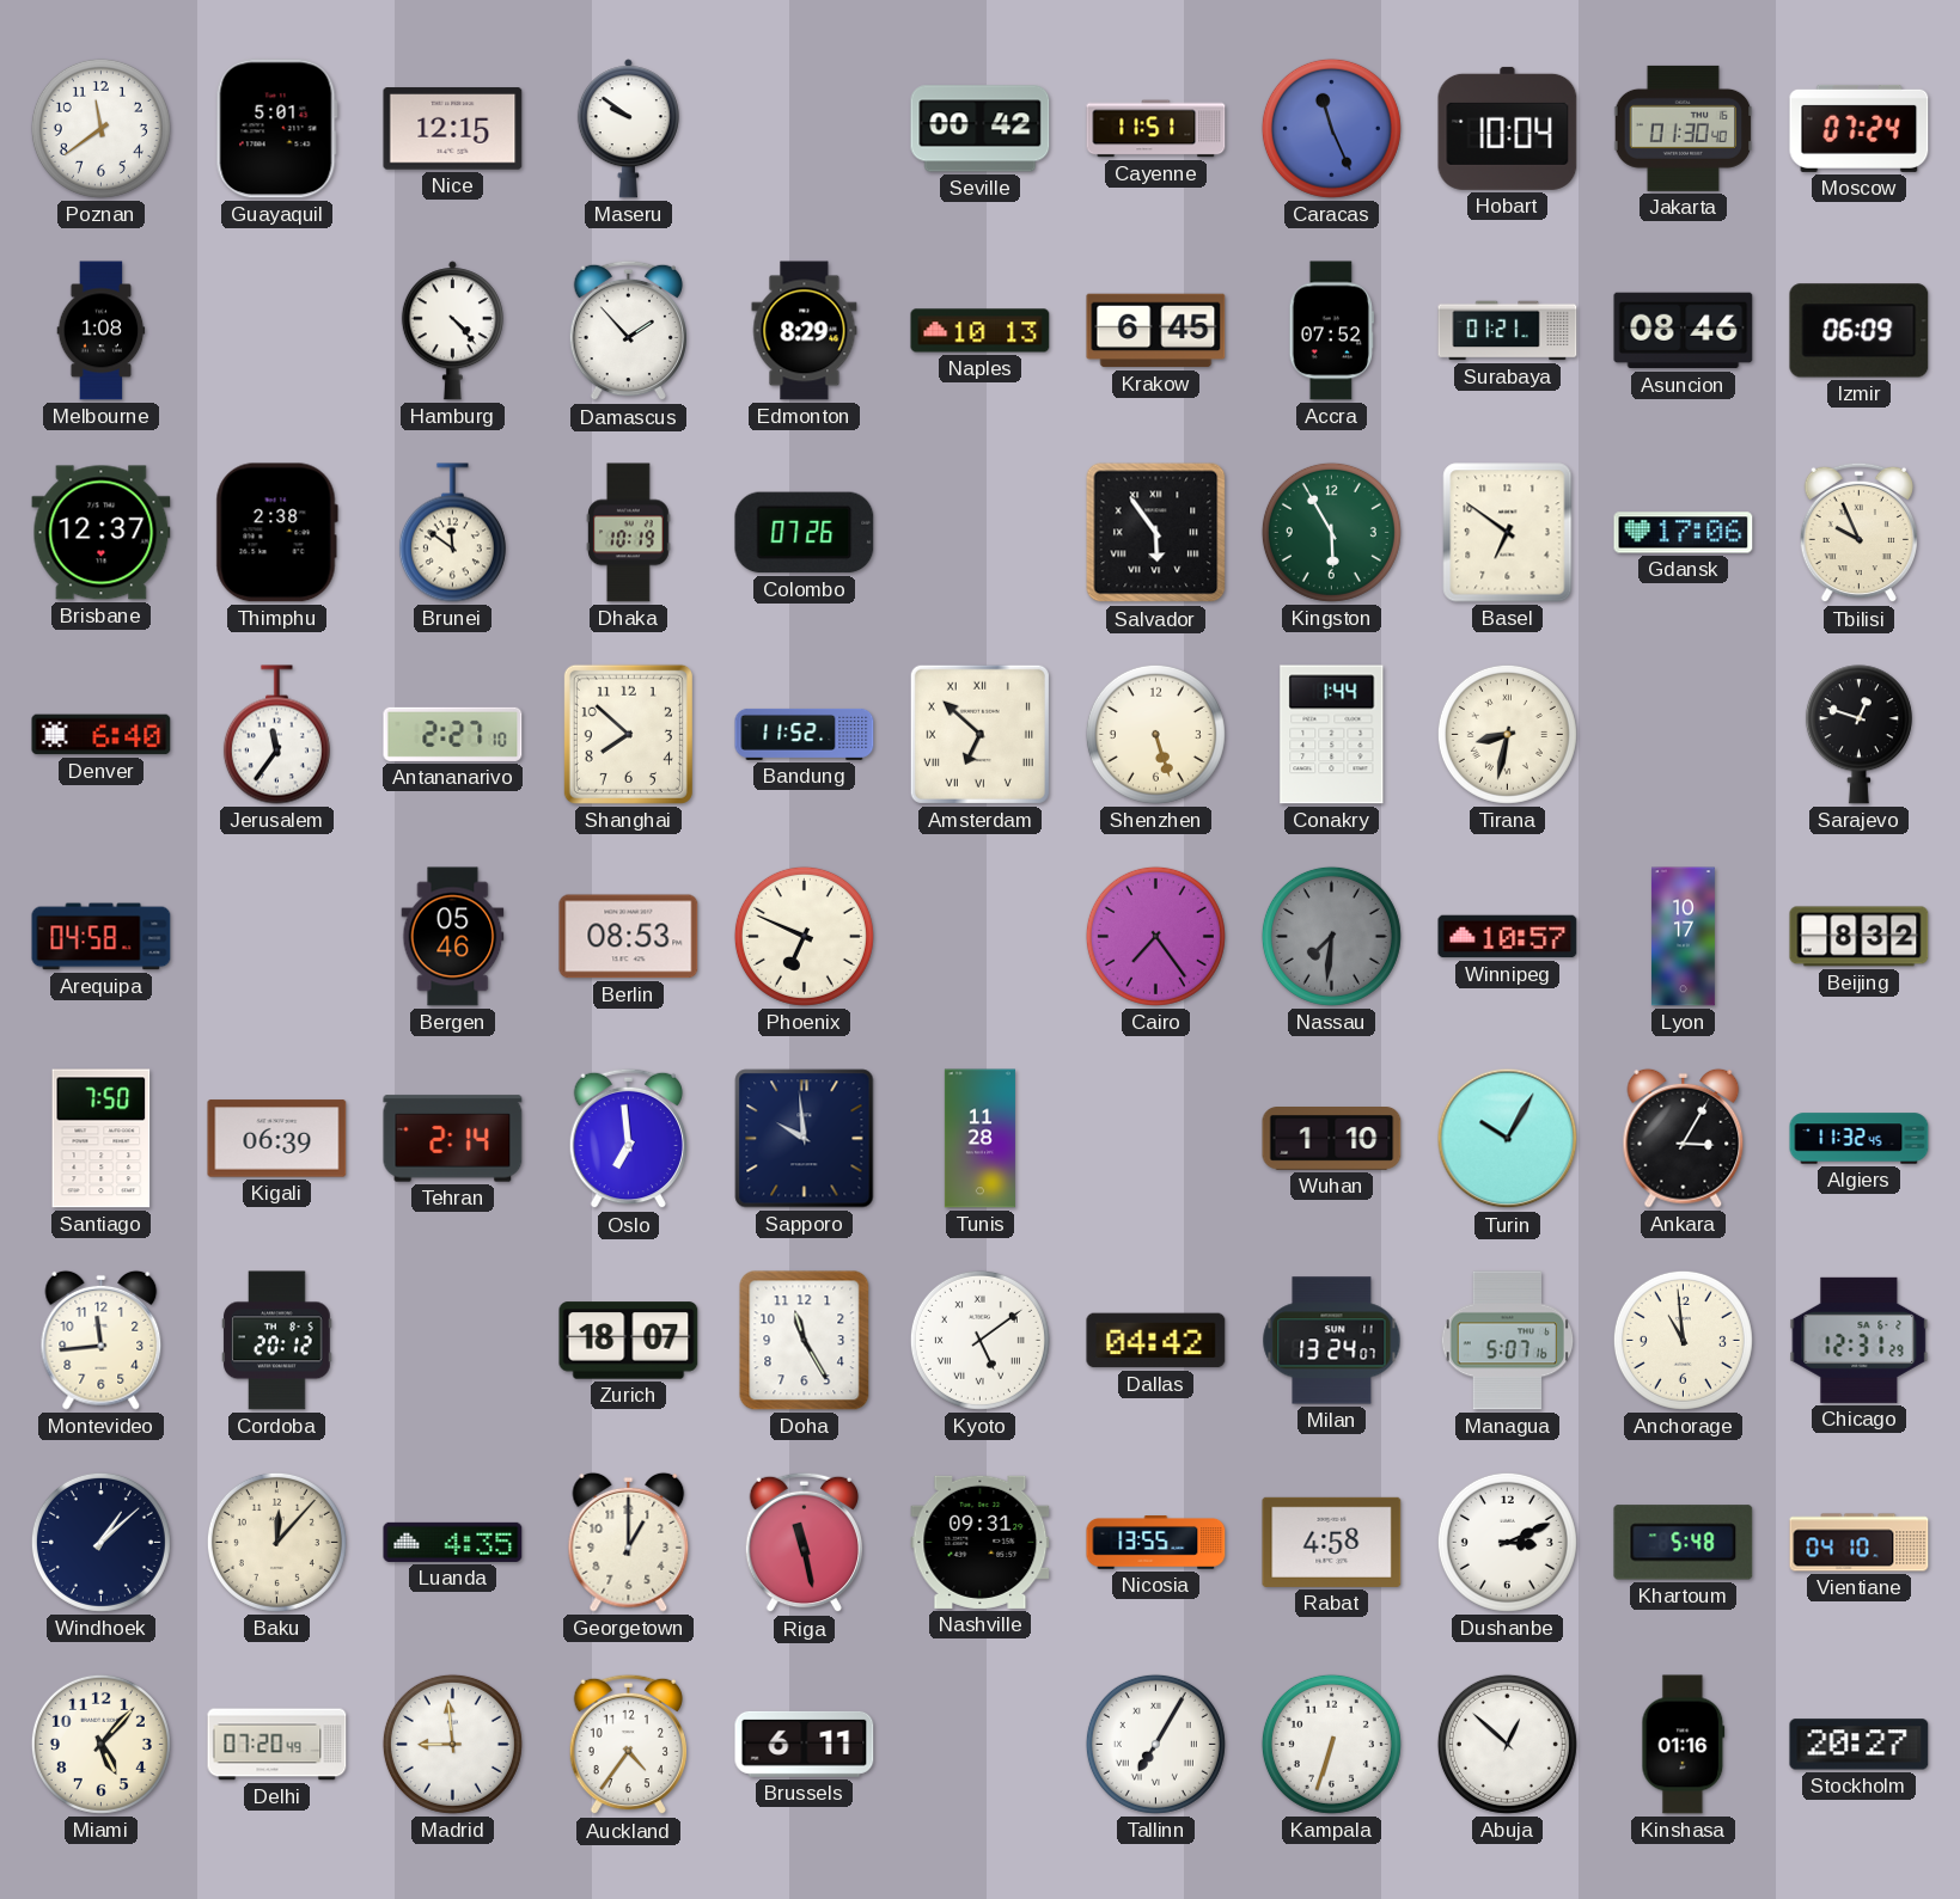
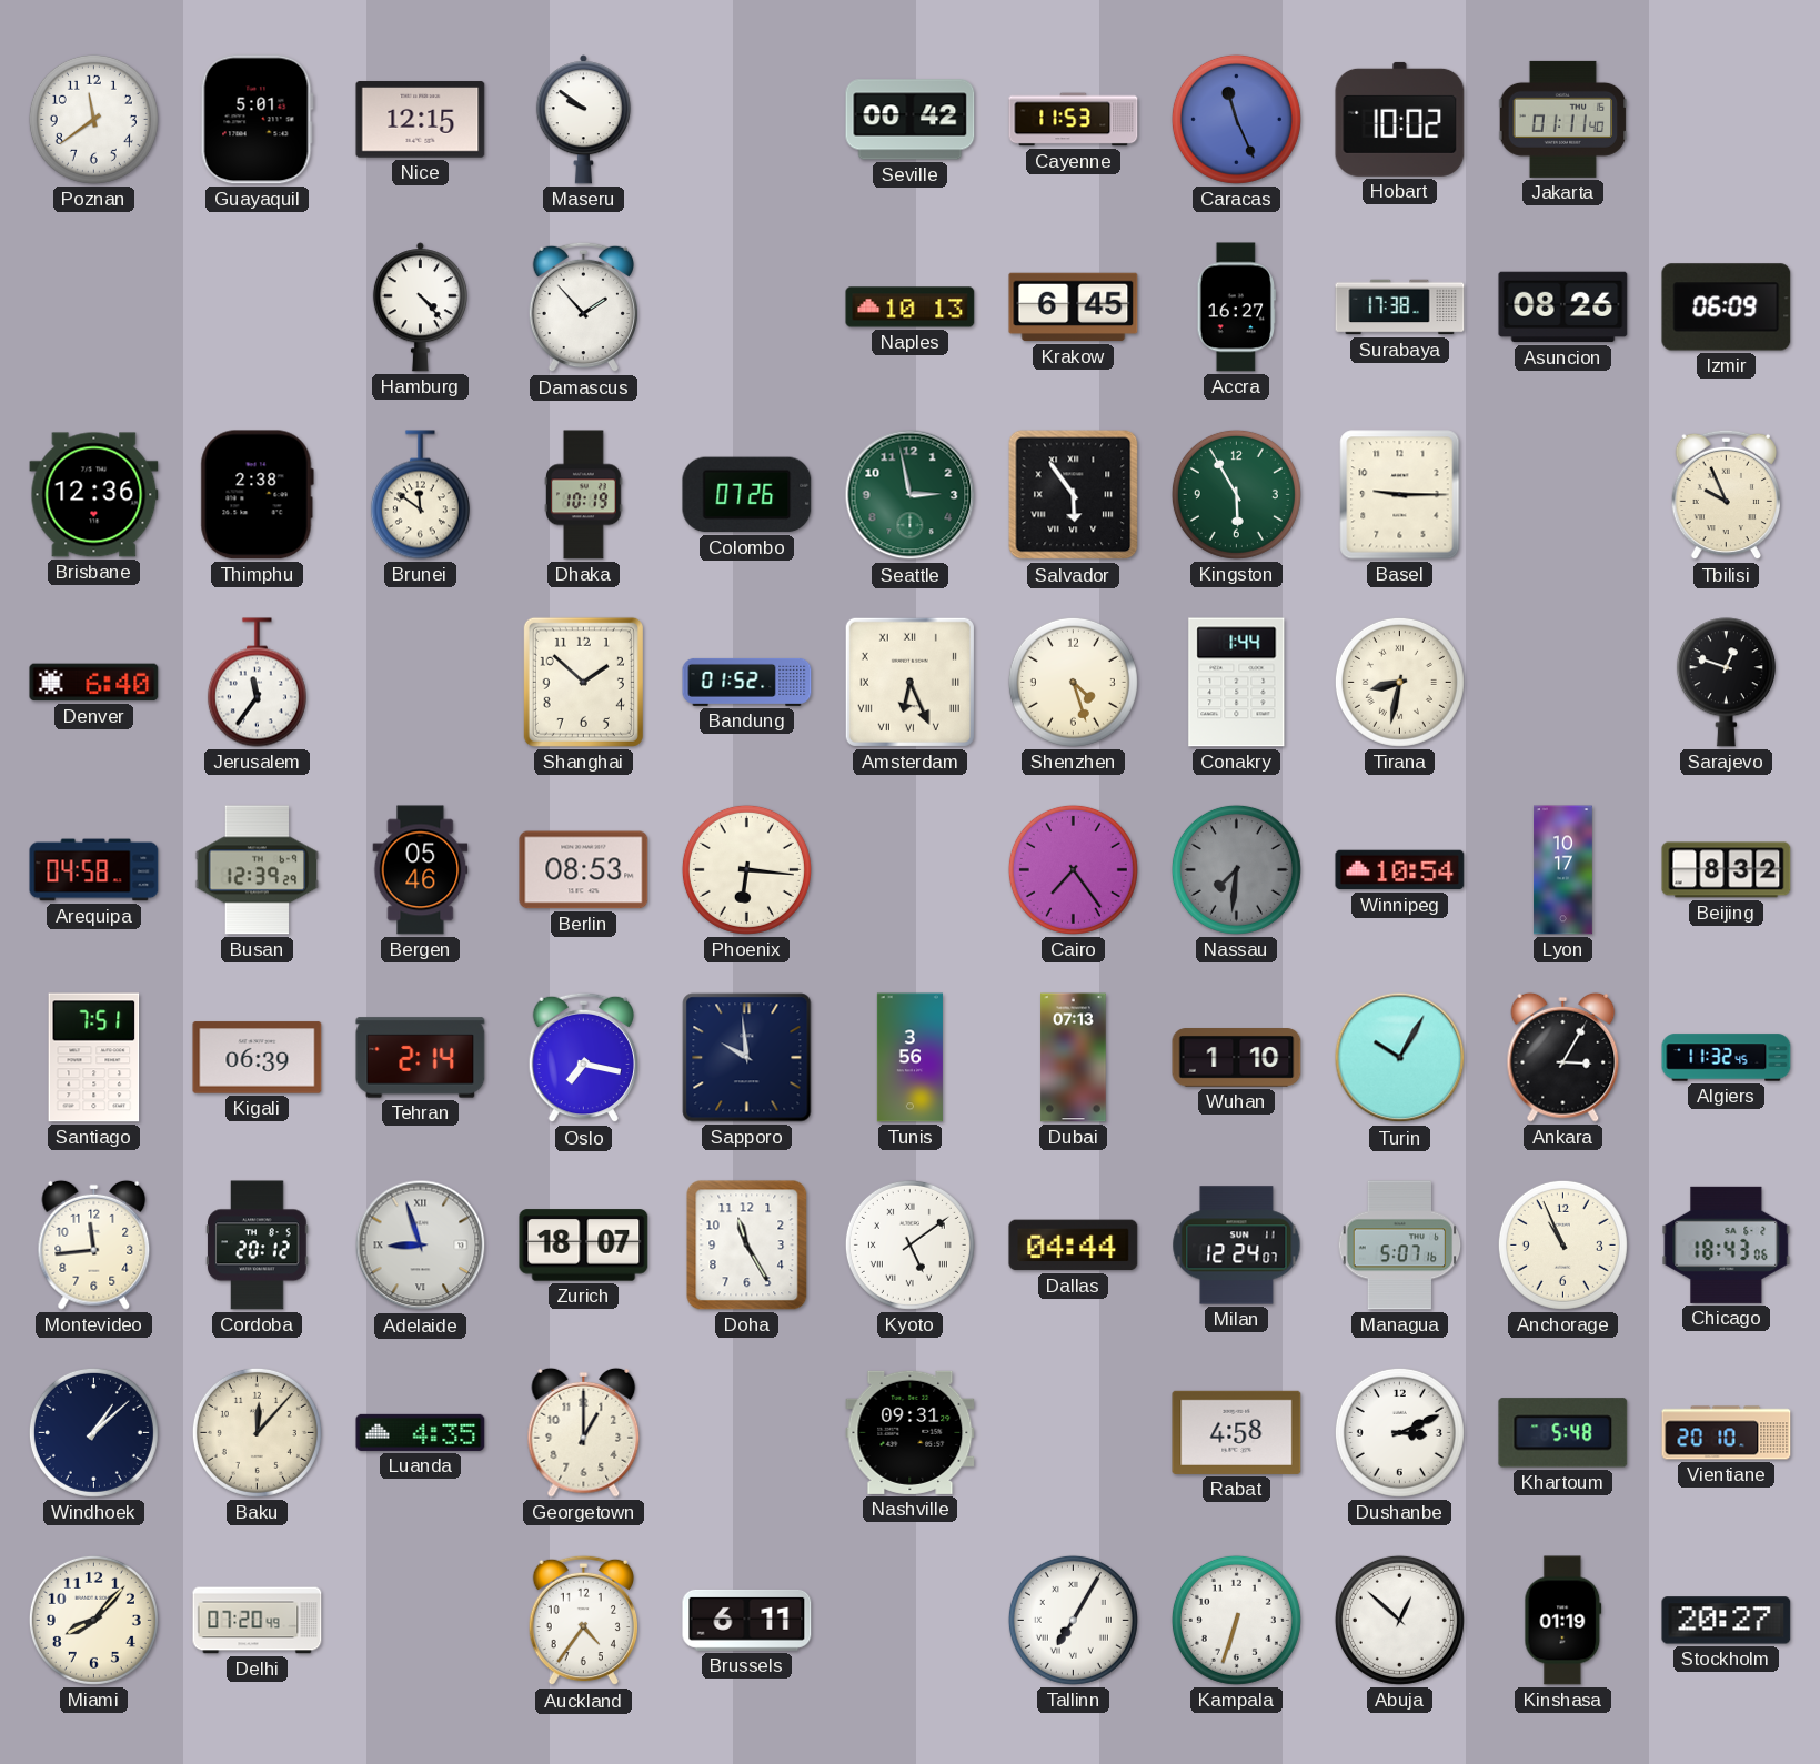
Cayenne: 11:51 -> 11:53 (1074, 120)
Hobart: 10:04 -> 10:02 (1400, 119)
Jakarta: 01:30 -> 01:11 (1563, 119)
Moscow: 07:24 -> none (1860, 128)
Melbourne: 1:08 -> none (102, 331)
Edmonton: 8:29 -> none (805, 331)
Accra: 07:52 -> 16:27 (1236, 308)
Surabaya: 01:21 -> 17:38 (1400, 308)
Asuncion: 08:46 -> 08:26 (1563, 308)
Brisbane: 12:37 -> 12:36 (94, 495)
Seattle: none -> 2:58 (911, 495)
Basel: 6:51 -> 9:15 (1400, 495)
Gdansk: 17:06 -> none (1684, 533)
Antananarivo: 2:27 -> none (453, 734)
Shanghai: 7:52 -> 1:52 (583, 682)
Bandung: 11:52 -> 01:52 (747, 682)
Amsterdam: 6:52 -> 6:26 (909, 682)
Shenzhen: 5:27 -> 4:27 (1073, 682)
Busan: none -> 12:39 (258, 870)
Phoenix: 6:49 -> 6:16 (746, 869)
Winnipeg: 10:57 -> 10:54 (1400, 870)
Santiago: 7:50 -> 7:51 (94, 1058)
Oslo: 6:59 -> 7:17 (583, 1058)
Tunis: 11:28 -> 3:56 (909, 1058)
Dubai: none -> 07:13 (1074, 1058)
Adelaide: none -> 8:57 (421, 1246)
Dallas: 04:42 -> 04:44 (1074, 1246)
Milan: 13:24 -> 12:24 (1237, 1246)
Anchorage: 10:59 -> 10:56 (1562, 1244)
Chicago: 12:31 -> 18:43 (1727, 1244)
Riga: 11:28 -> none (804, 1543)
Nicosia: 13:55 -> none (1156, 1543)
Vientiane: 04:10 -> 20:10 (1727, 1433)
Miami: 5:07 -> 8:07 (93, 1620)
Madrid: 8:59 -> none (452, 1744)
Kinshasa: 01:16 -> 01:19 (1563, 1621)
